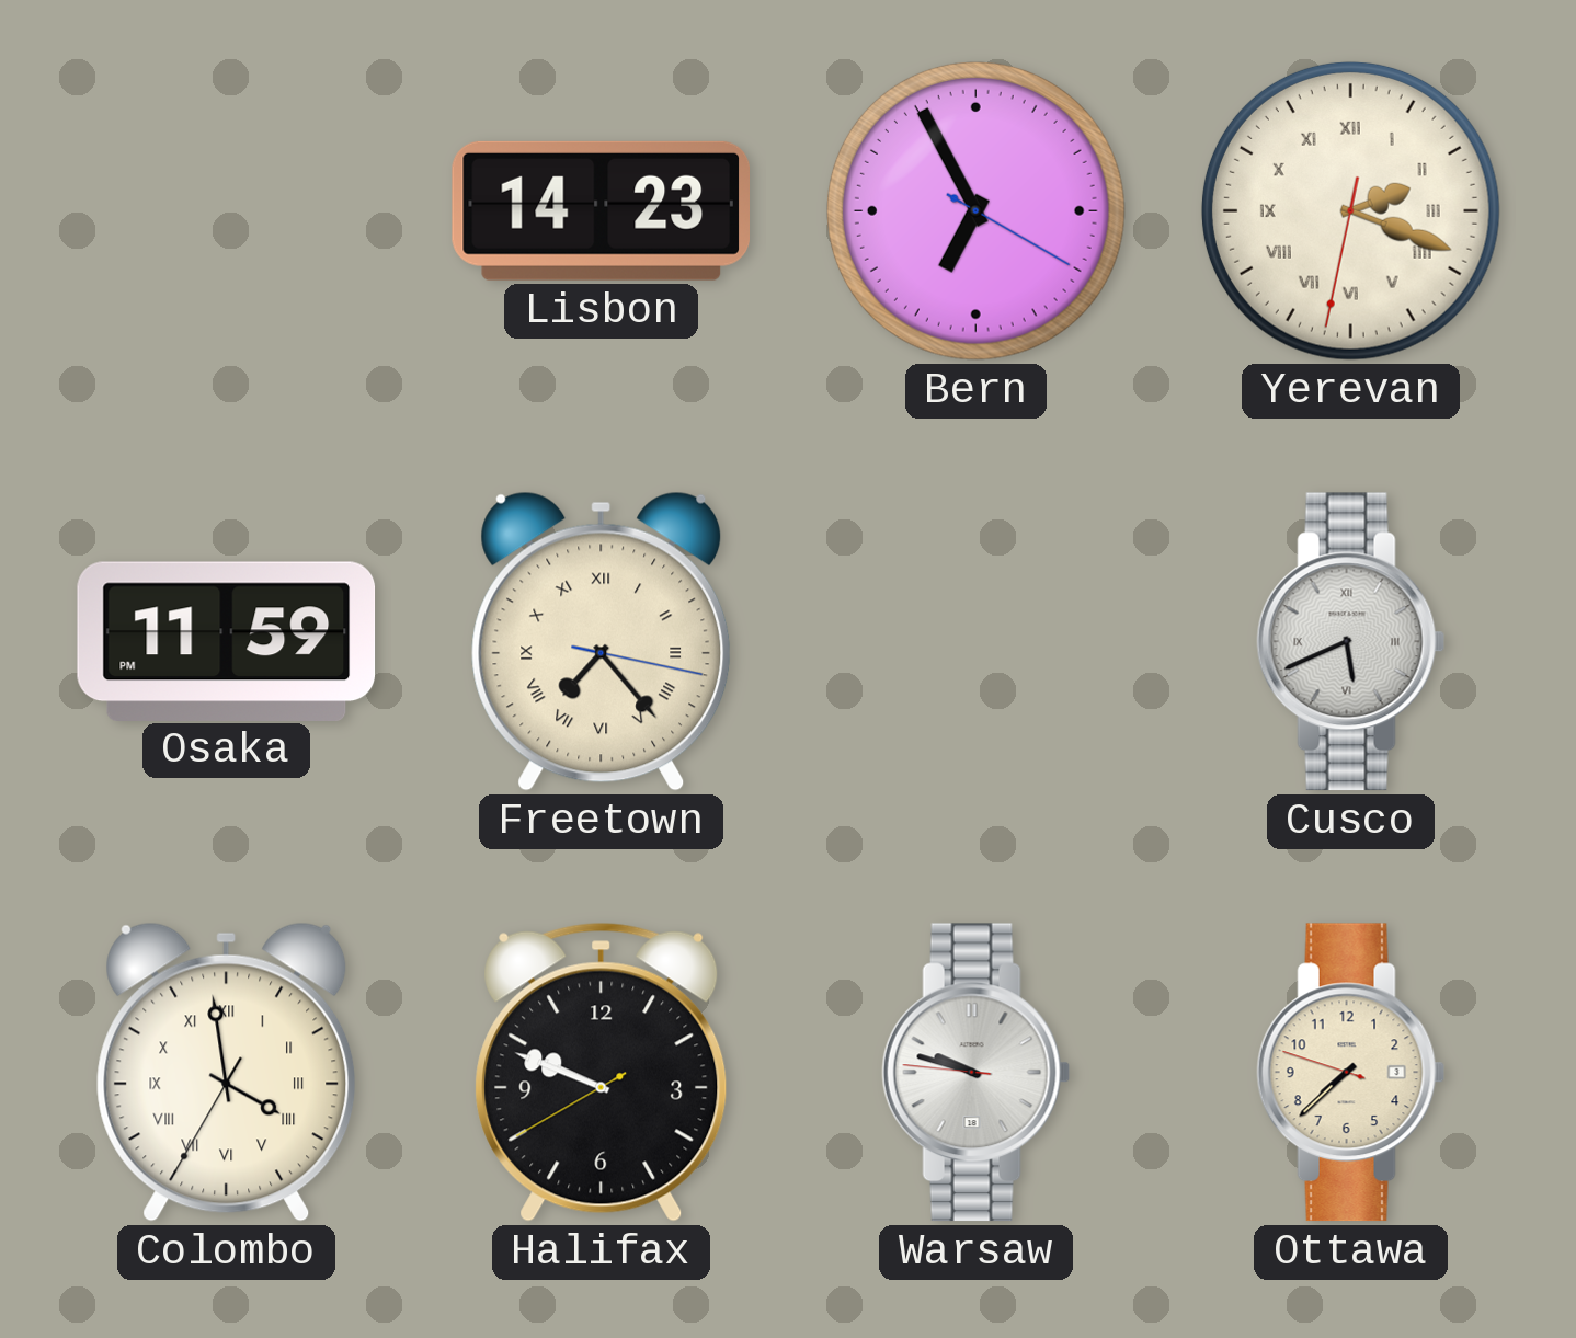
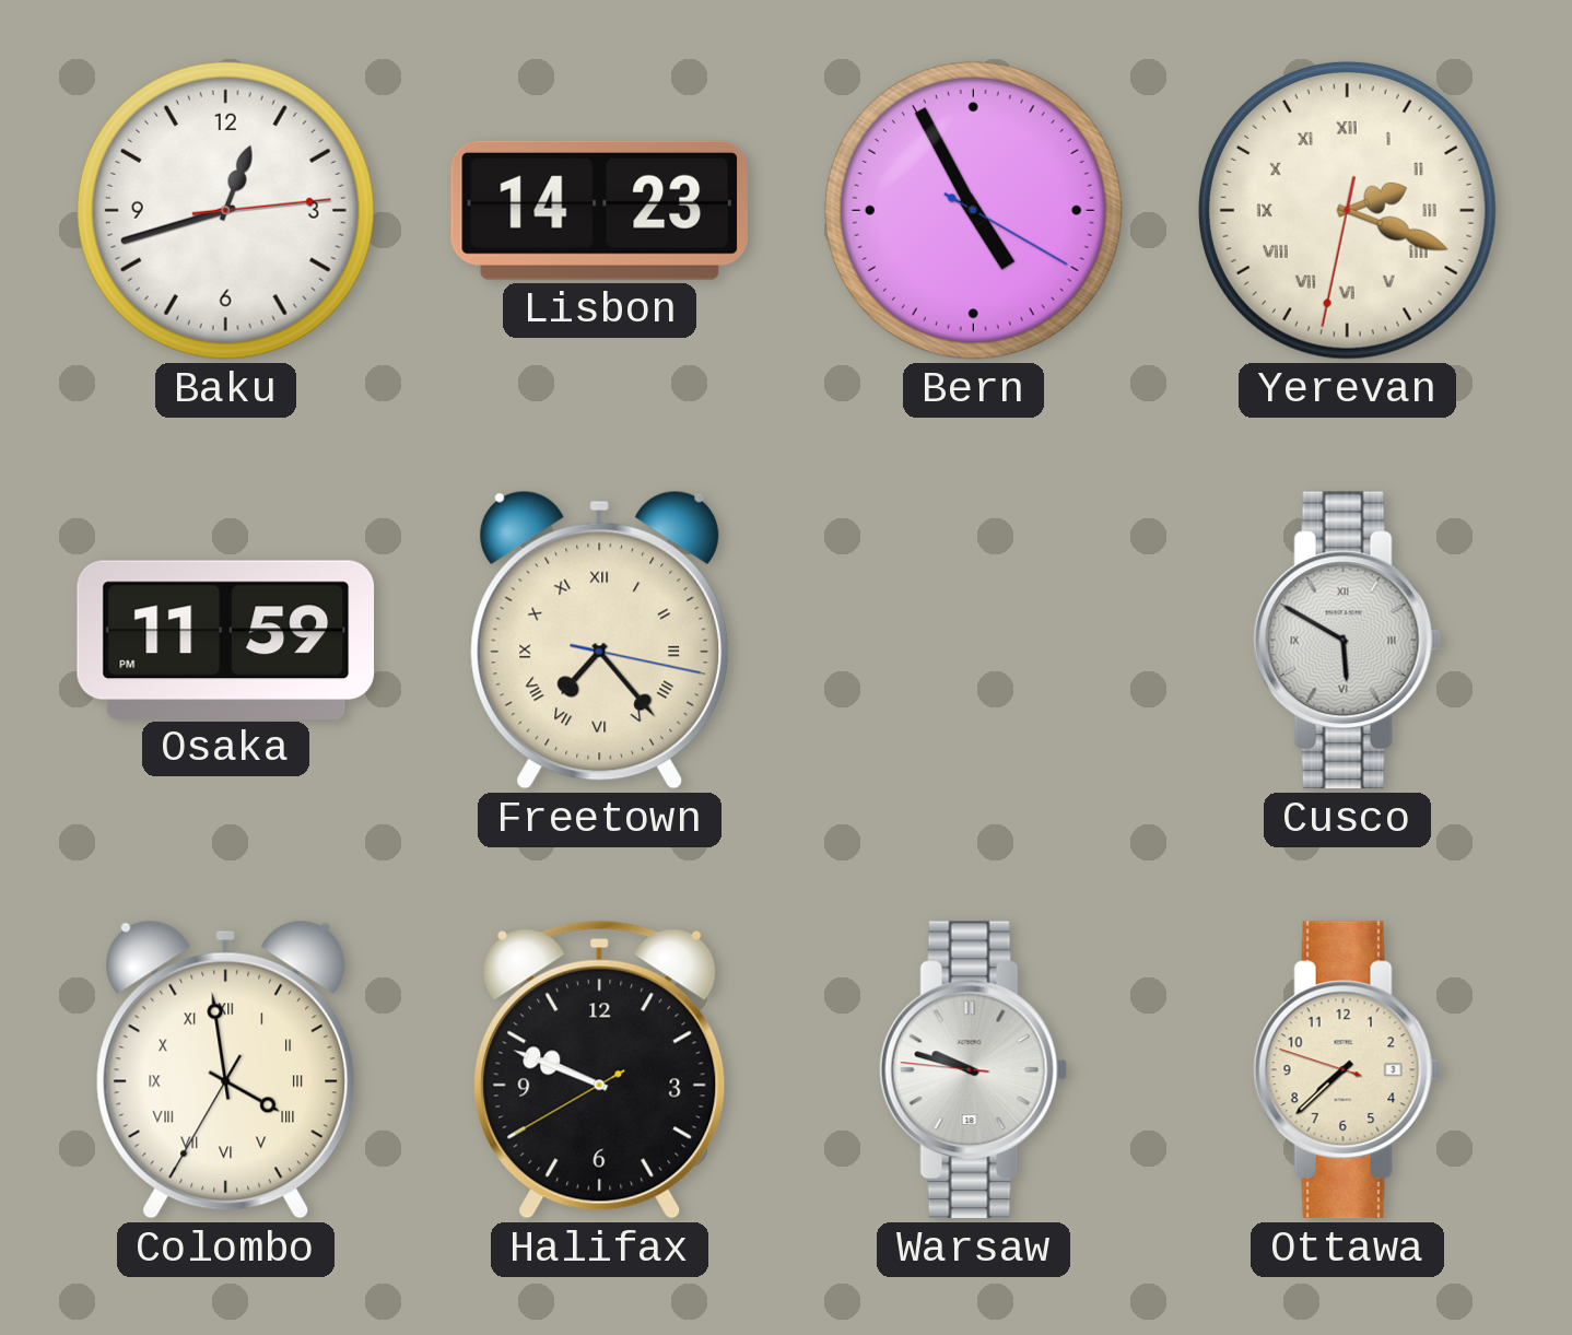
Baku: none -> 12:42 (225, 210)
Bern: 6:55 -> 4:55 (973, 210)
Cusco: 5:41 -> 5:50 (1348, 641)
